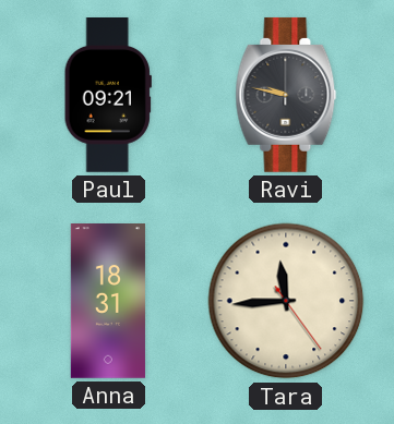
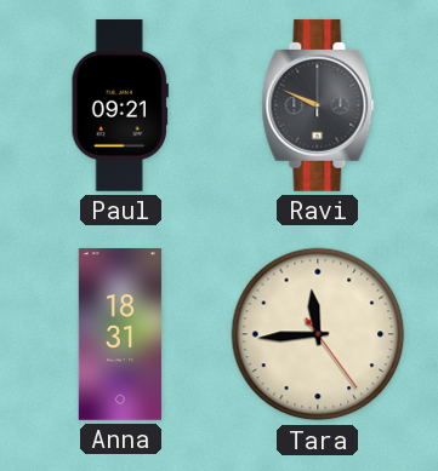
Ravi: 9:47 -> 9:49 (318, 105)
